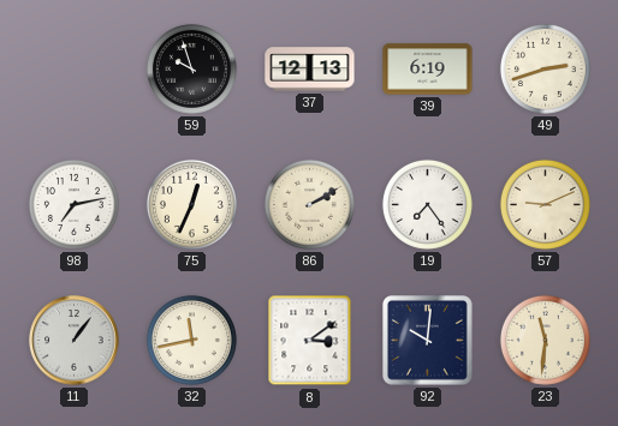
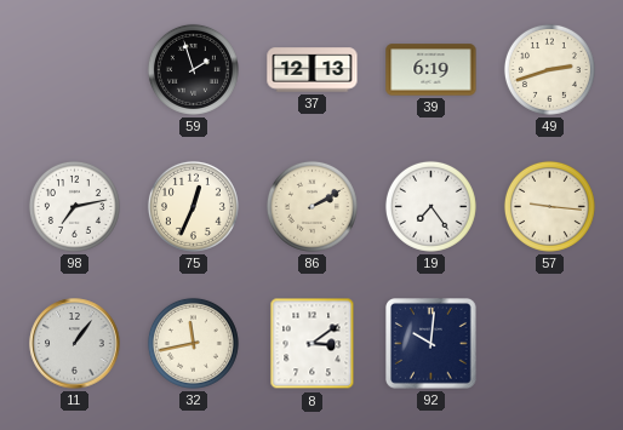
59: 9:57 -> 1:57 (193, 69)
57: 9:11 -> 9:16 (549, 206)
23: 11:31 -> none (545, 340)
